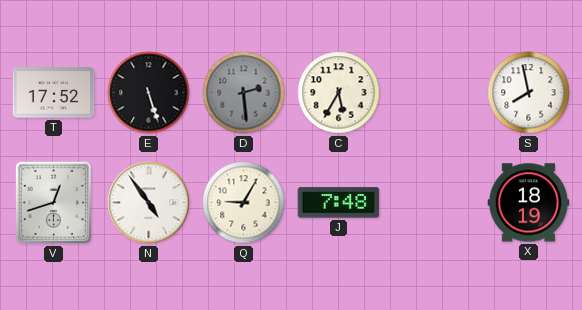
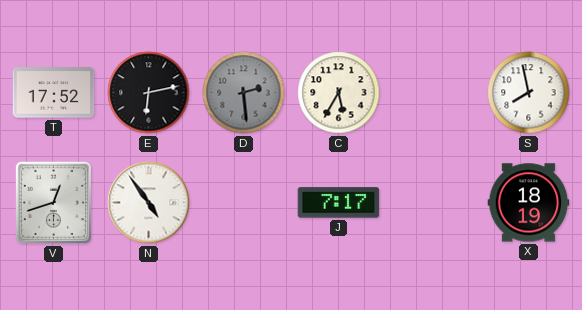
E: 5:27 -> 6:13 (149, 93)
Q: 9:05 -> none (244, 203)
J: 7:48 -> 7:17 (339, 203)
